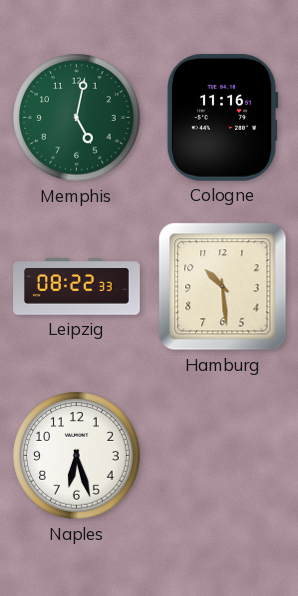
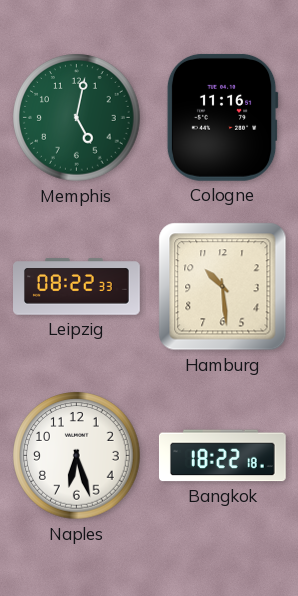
Bangkok: none -> 18:22 (222, 456)
